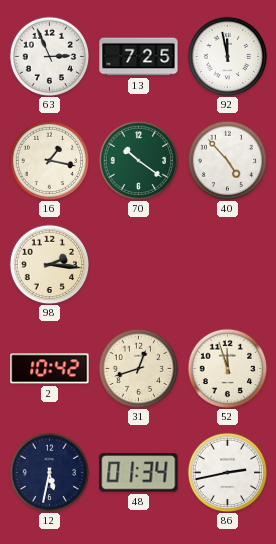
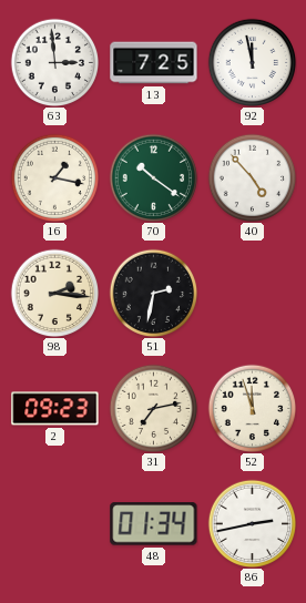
63: 2:56 -> 2:59 (54, 62)
51: none -> 2:32 (153, 293)
2: 10:42 -> 09:23 (55, 409)
31: 12:42 -> 7:13 (153, 408)
12: 5:32 -> none (49, 472)
